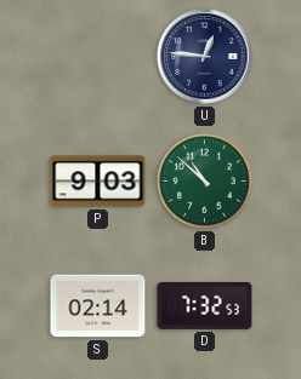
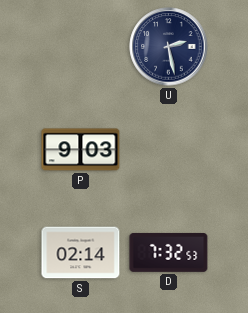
U: 12:46 -> 2:28 (169, 47)
B: 10:52 -> none (205, 182)
